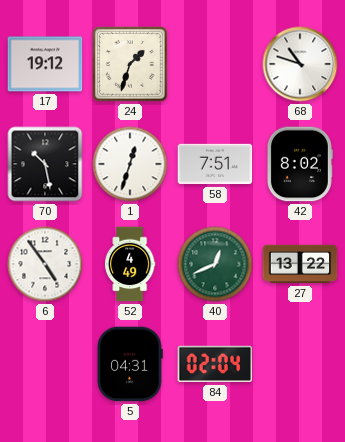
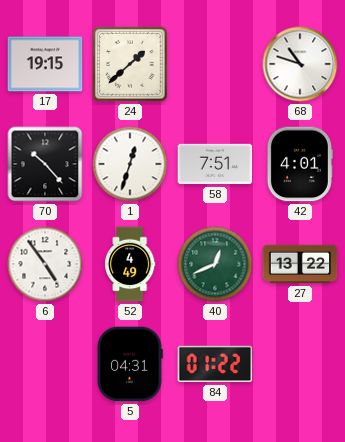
17: 19:12 -> 19:15 (45, 64)
24: 1:33 -> 1:38 (131, 65)
70: 10:28 -> 10:23 (45, 164)
42: 8:02 -> 4:01 (299, 164)
84: 02:04 -> 01:22 (215, 364)
